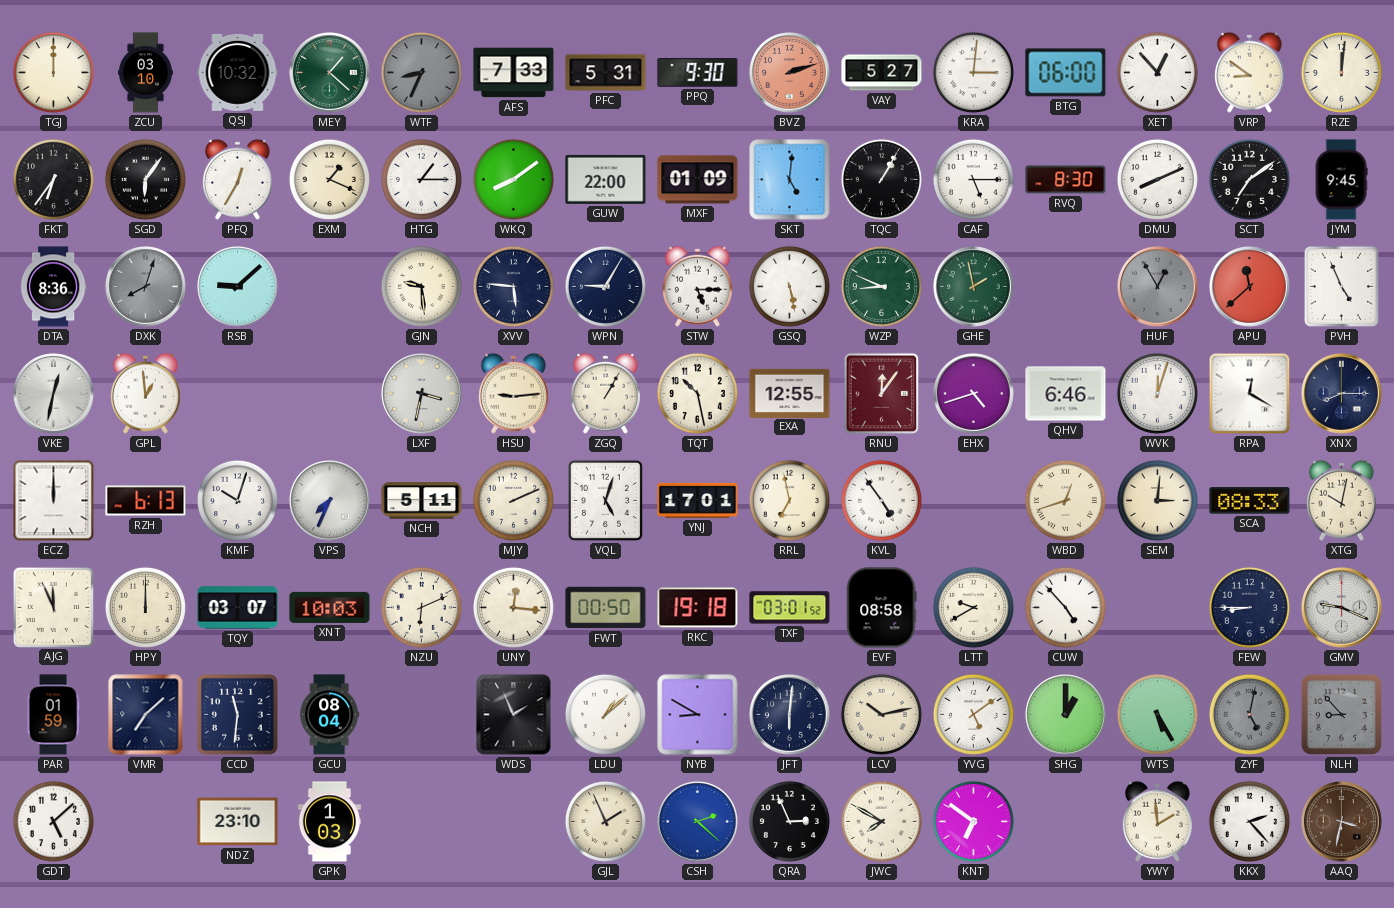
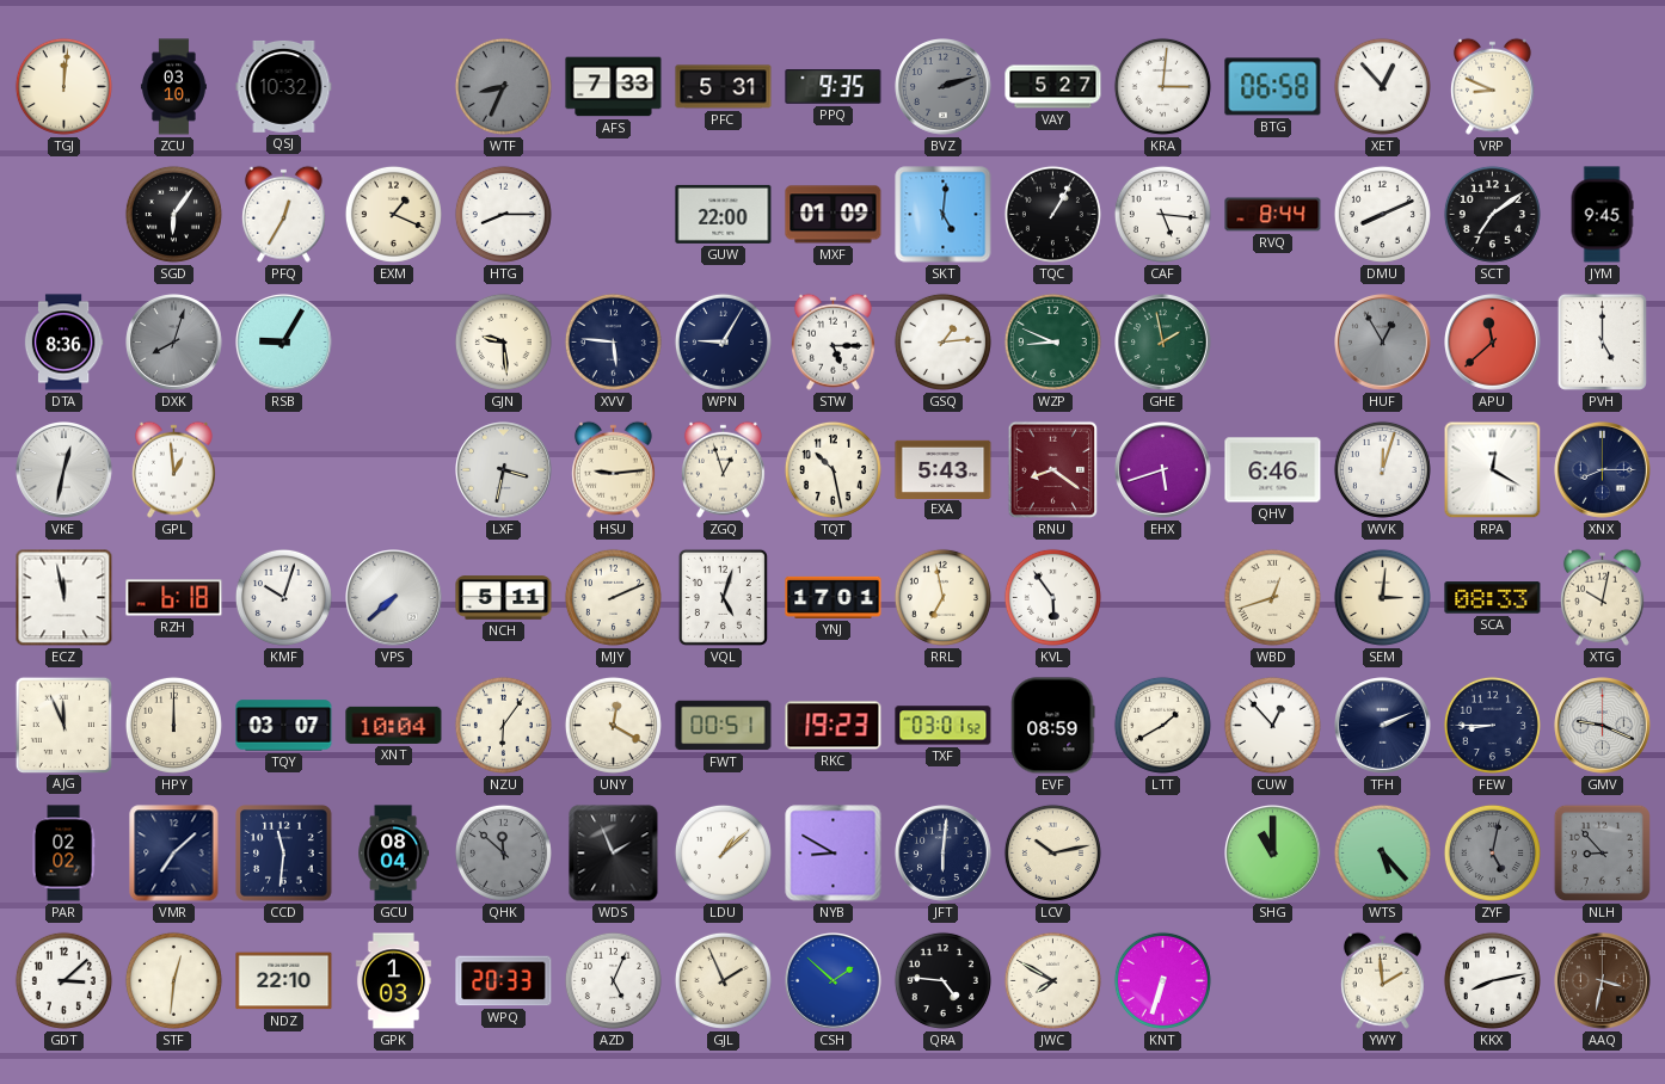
TGJ: 12:00 -> 12:01 (63, 86)
MEY: 1:22 -> none (330, 73)
PPQ: 9:30 -> 9:35 (834, 87)
BVZ dial: salmon -> grey (944, 87)
BTG: 06:00 -> 06:58 (1273, 87)
VRP: 8:51 -> 8:49 (1492, 86)
RZE: 12:01 -> none (1341, 72)
FKT: 6:36 -> none (53, 179)
HTG: 1:15 -> 8:15 (503, 214)
WKQ: 8:09 -> none (513, 179)
CAF: 5:15 -> 5:16 (1162, 214)
RVQ: 8:30 -> 8:44 (1273, 215)
RSB: 9:08 -> 9:05 (284, 343)
GSQ: 5:28 -> 1:14 (942, 341)
PVH: 4:56 -> 5:00 (1602, 341)
ZGQ: 1:05 -> 12:57 (723, 469)
EXA: 12:55 -> 5:43 (944, 469)
RNU: 12:06 -> 8:21 (1053, 470)
EHX: 4:42 -> 5:42 (1163, 470)
ECZ: 12:00 -> 11:58 (64, 598)
RZH: 6:13 -> 6:18 (174, 598)
VPS: 7:34 -> 7:38 (394, 598)
KVL: 4:54 -> 5:54 (1052, 597)
XNT: 10:03 -> 10:04 (394, 725)
NZU: 6:11 -> 6:06 (503, 725)
UNY: 12:16 -> 12:20 (613, 725)
FWT: 00:50 -> 00:51 (724, 726)
RKC: 19:18 -> 19:23 (834, 726)
EVF: 08:58 -> 08:59 (1052, 726)
LTT: 9:40 -> 1:40 (1162, 725)
CUW: 4:53 -> 12:53 (1272, 725)
TFH: none -> 2:11 (1383, 726)
PAR: 01:59 -> 02:02 (63, 854)
QHK: none -> 11:52 (503, 852)
YVG: 5:09 -> none (973, 714)
SHG: 1:00 -> 11:00 (1273, 854)
WTS: 5:25 -> 5:23 (1382, 852)
GDT: 5:08 -> 3:08 (63, 980)
STF: none -> 12:31 (173, 980)
NDZ: 23:10 -> 22:10 (284, 981)
WPQ: none -> 20:33 (504, 981)
AZD: none -> 5:04 (613, 980)
CSH: 2:22 -> 1:52 (834, 981)
QRA: 2:56 -> 4:46 (942, 980)
KNT: 6:51 -> 6:33 (1162, 980)
KKX: 2:23 -> 8:13 (1492, 980)
